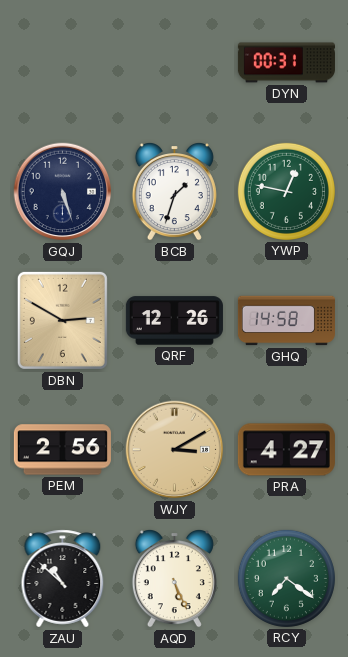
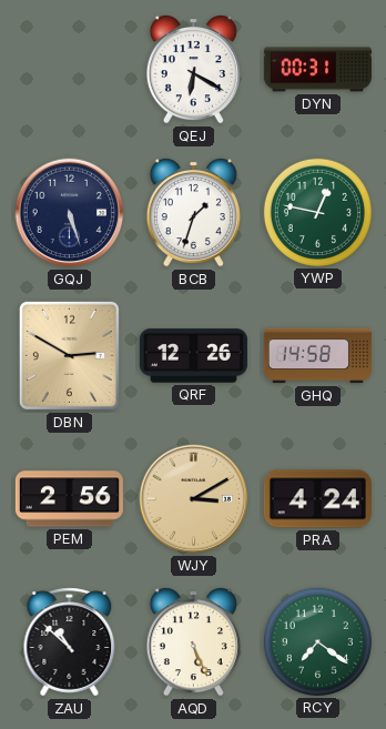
QEJ: none -> 6:20 (193, 70)
PRA: 4:27 -> 4:24 (317, 499)
